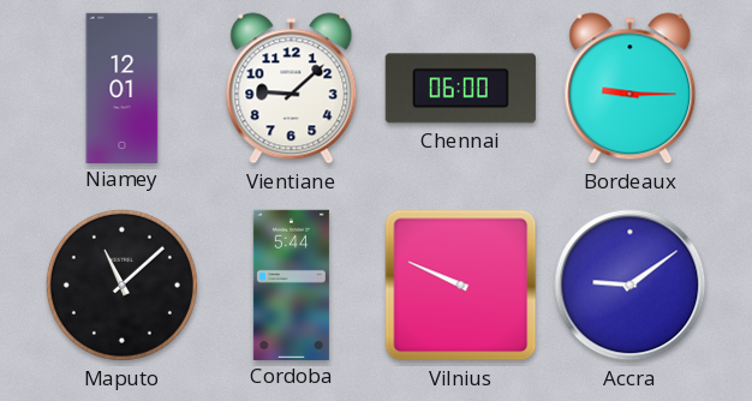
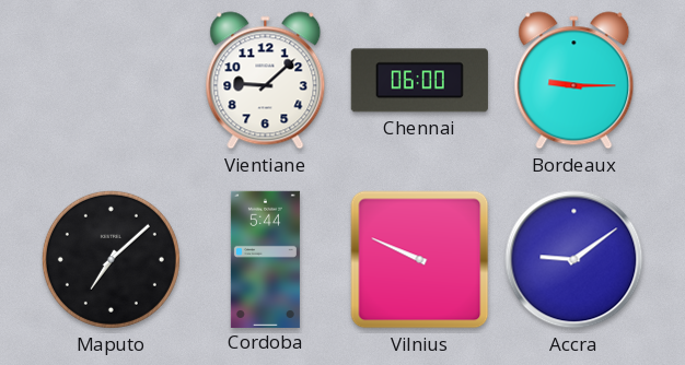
Niamey: 12:01 -> none (123, 88)
Maputo: 11:08 -> 7:08 (111, 259)
